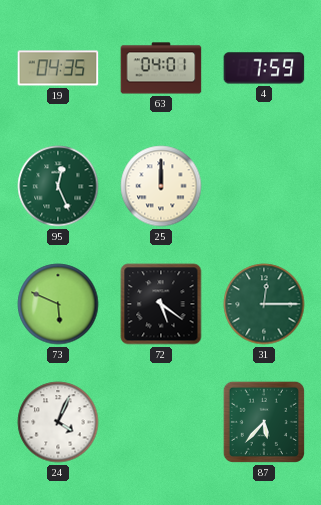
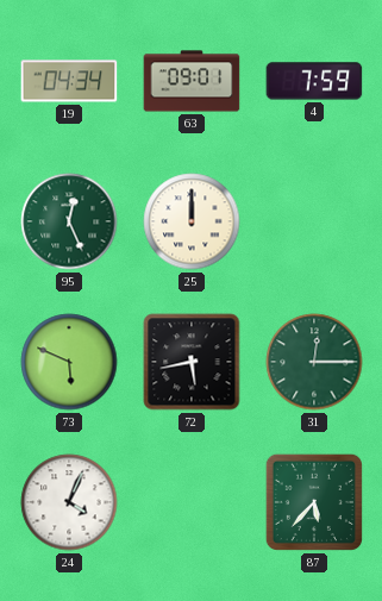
19: 04:35 -> 04:34 (69, 81)
63: 04:01 -> 09:01 (192, 81)
72: 5:21 -> 5:43 (192, 362)
